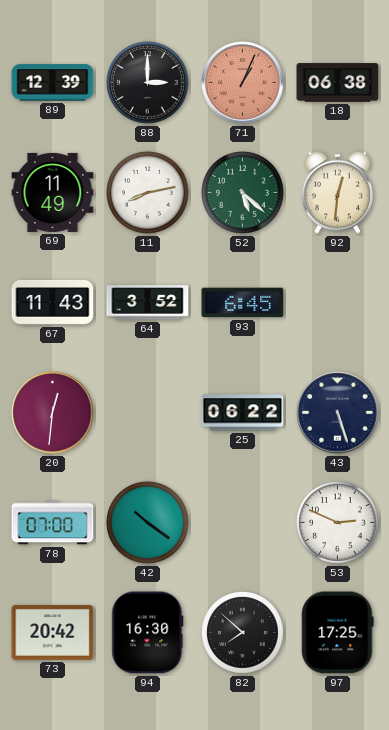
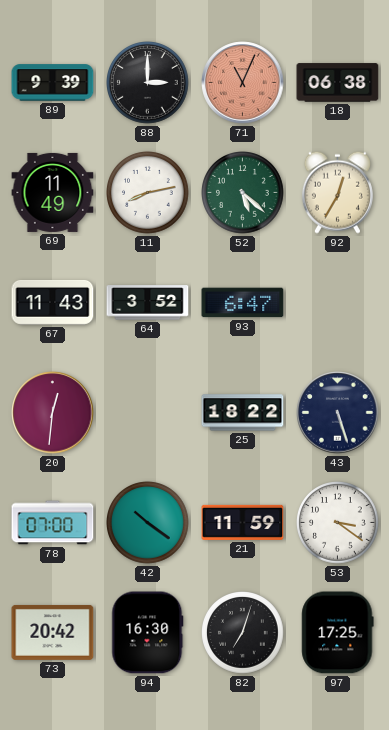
89: 12:39 -> 9:39 (53, 83)
71: 1:04 -> 11:04 (243, 83)
92: 12:31 -> 12:35 (337, 192)
93: 6:45 -> 6:47 (243, 303)
25: 06:22 -> 18:22 (243, 413)
21: none -> 11:59 (243, 522)
53: 2:49 -> 3:21 (338, 523)
82: 7:52 -> 7:03 (243, 633)
